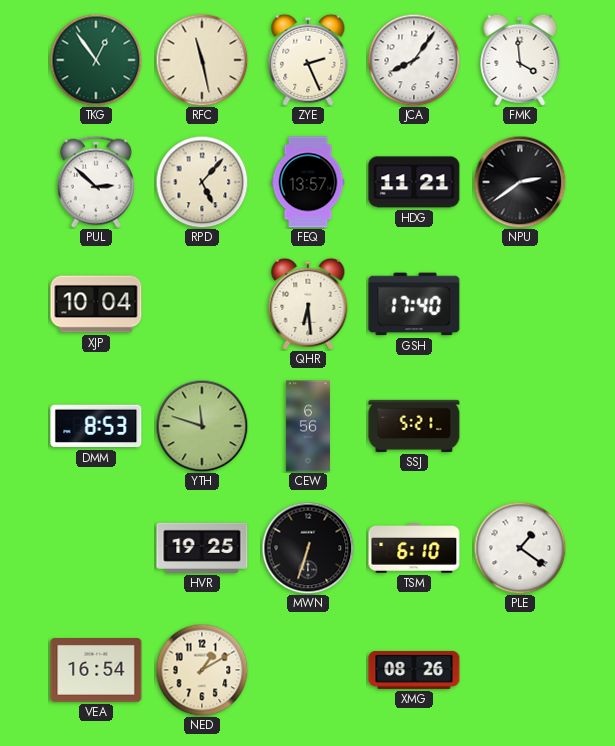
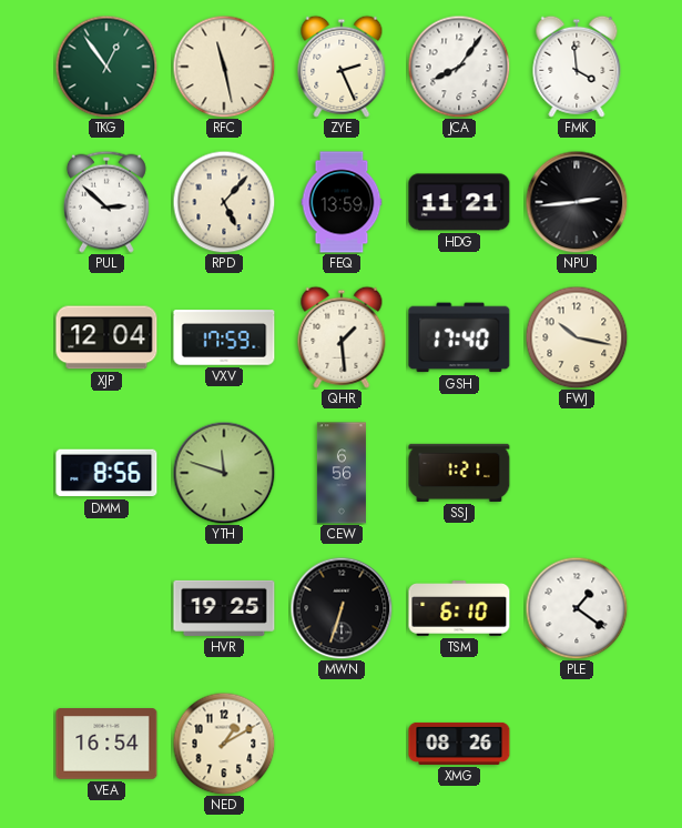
FEQ: 13:57 -> 13:59 (342, 202)
NPU: 2:39 -> 2:44 (577, 202)
XJP: 10:04 -> 12:04 (106, 337)
VXV: none -> 17:59 (224, 337)
QHR: 6:29 -> 1:29 (342, 337)
FWJ: none -> 10:17 (577, 337)
DMM: 8:53 -> 8:56 (106, 473)
SSJ: 5:21 -> 1:21 (459, 473)
